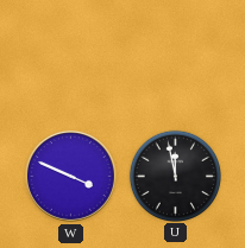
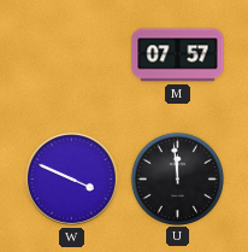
M: none -> 07:57 (178, 55)
U: 11:58 -> 11:59 (177, 178)
